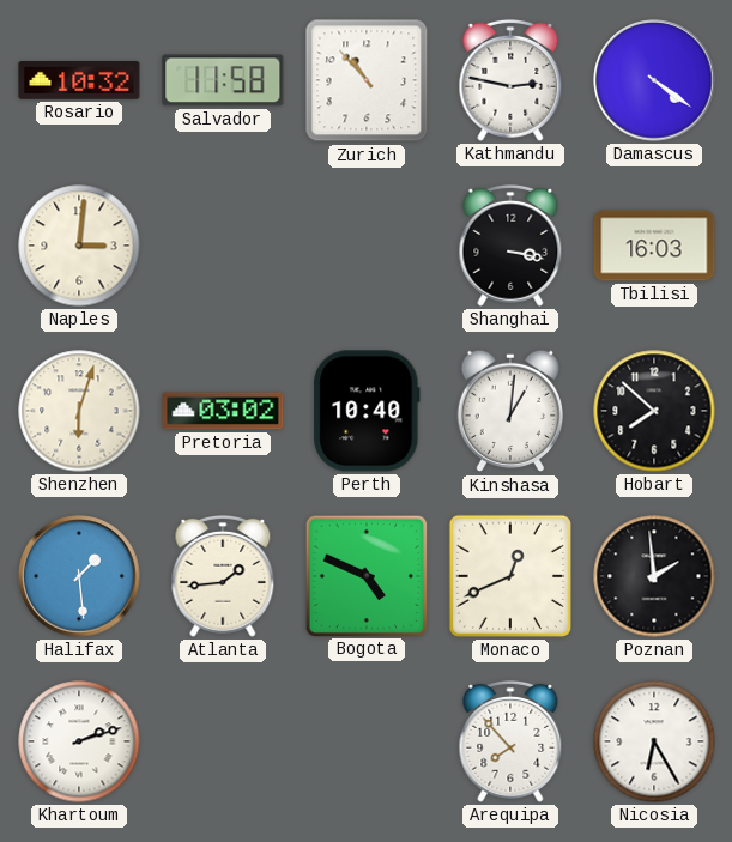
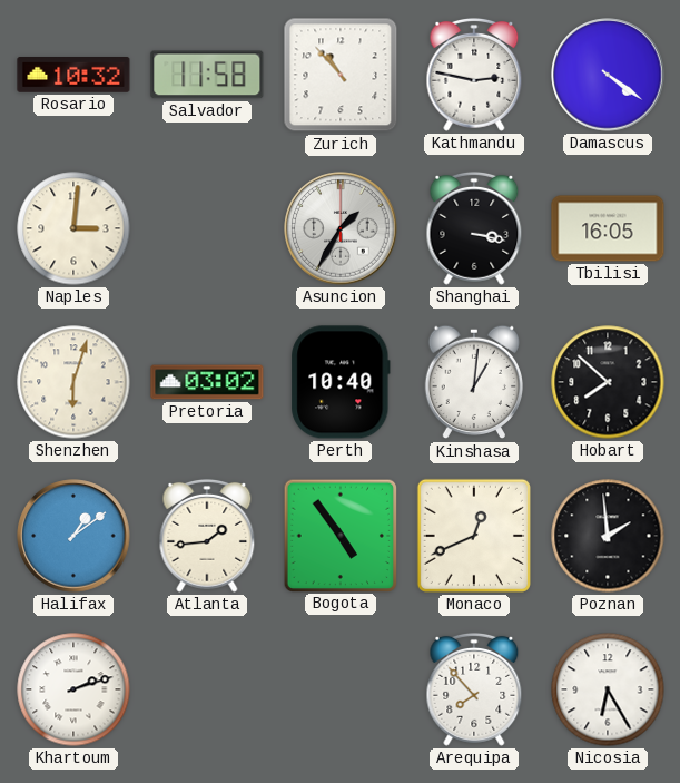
Asuncion: none -> 1:35 (341, 228)
Tbilisi: 16:03 -> 16:05 (608, 228)
Halifax: 1:29 -> 1:09 (73, 536)
Bogota: 4:49 -> 4:54 (339, 535)
